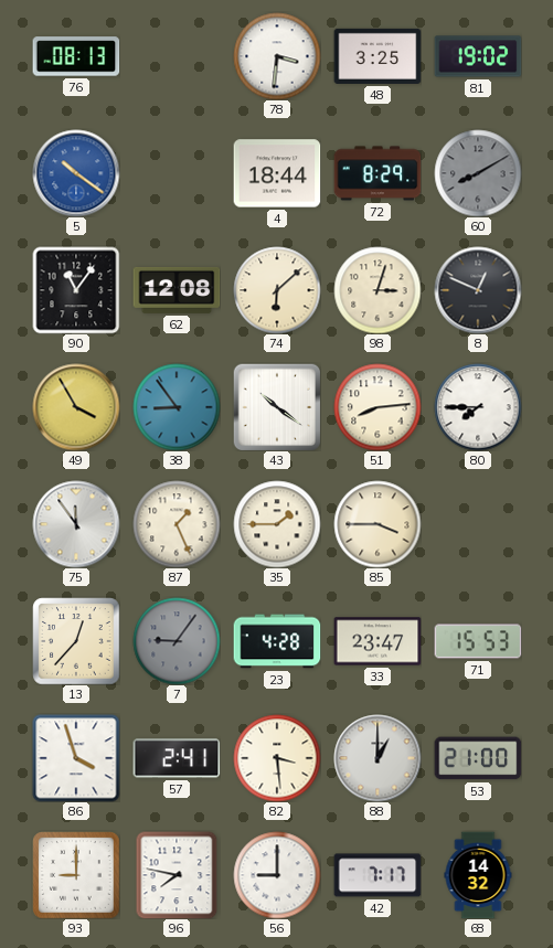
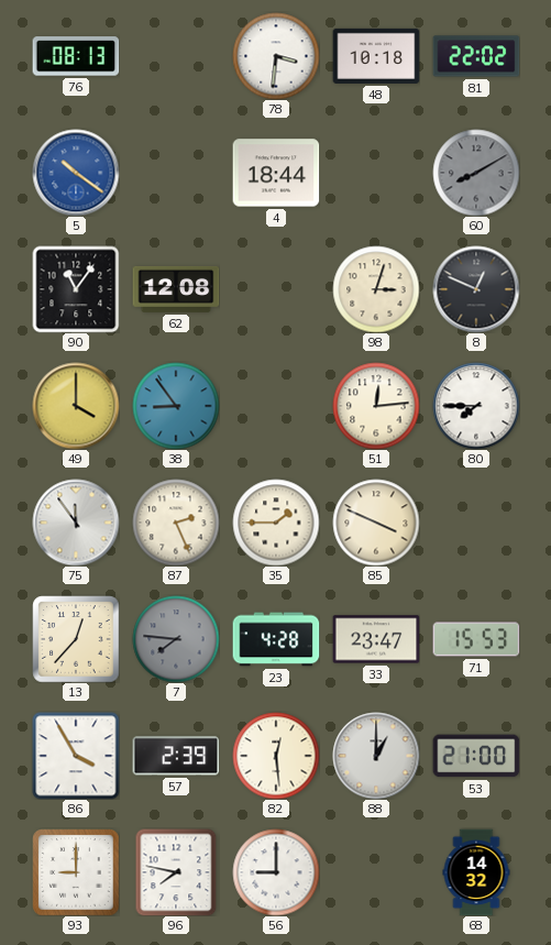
48: 3:25 -> 10:18 (376, 56)
81: 19:02 -> 22:02 (476, 56)
72: 8:29 -> none (377, 173)
74: 6:08 -> none (277, 290)
49: 3:55 -> 4:00 (76, 406)
43: 10:21 -> none (277, 407)
51: 8:14 -> 12:14 (376, 406)
87: 1:26 -> 2:26 (176, 523)
85: 3:45 -> 3:49 (376, 523)
7: 9:06 -> 7:46 (176, 639)
86: 3:57 -> 3:55 (76, 756)
57: 2:41 -> 2:39 (176, 756)
82: 3:29 -> 12:29 (276, 756)
42: 7:17 -> none (377, 875)
